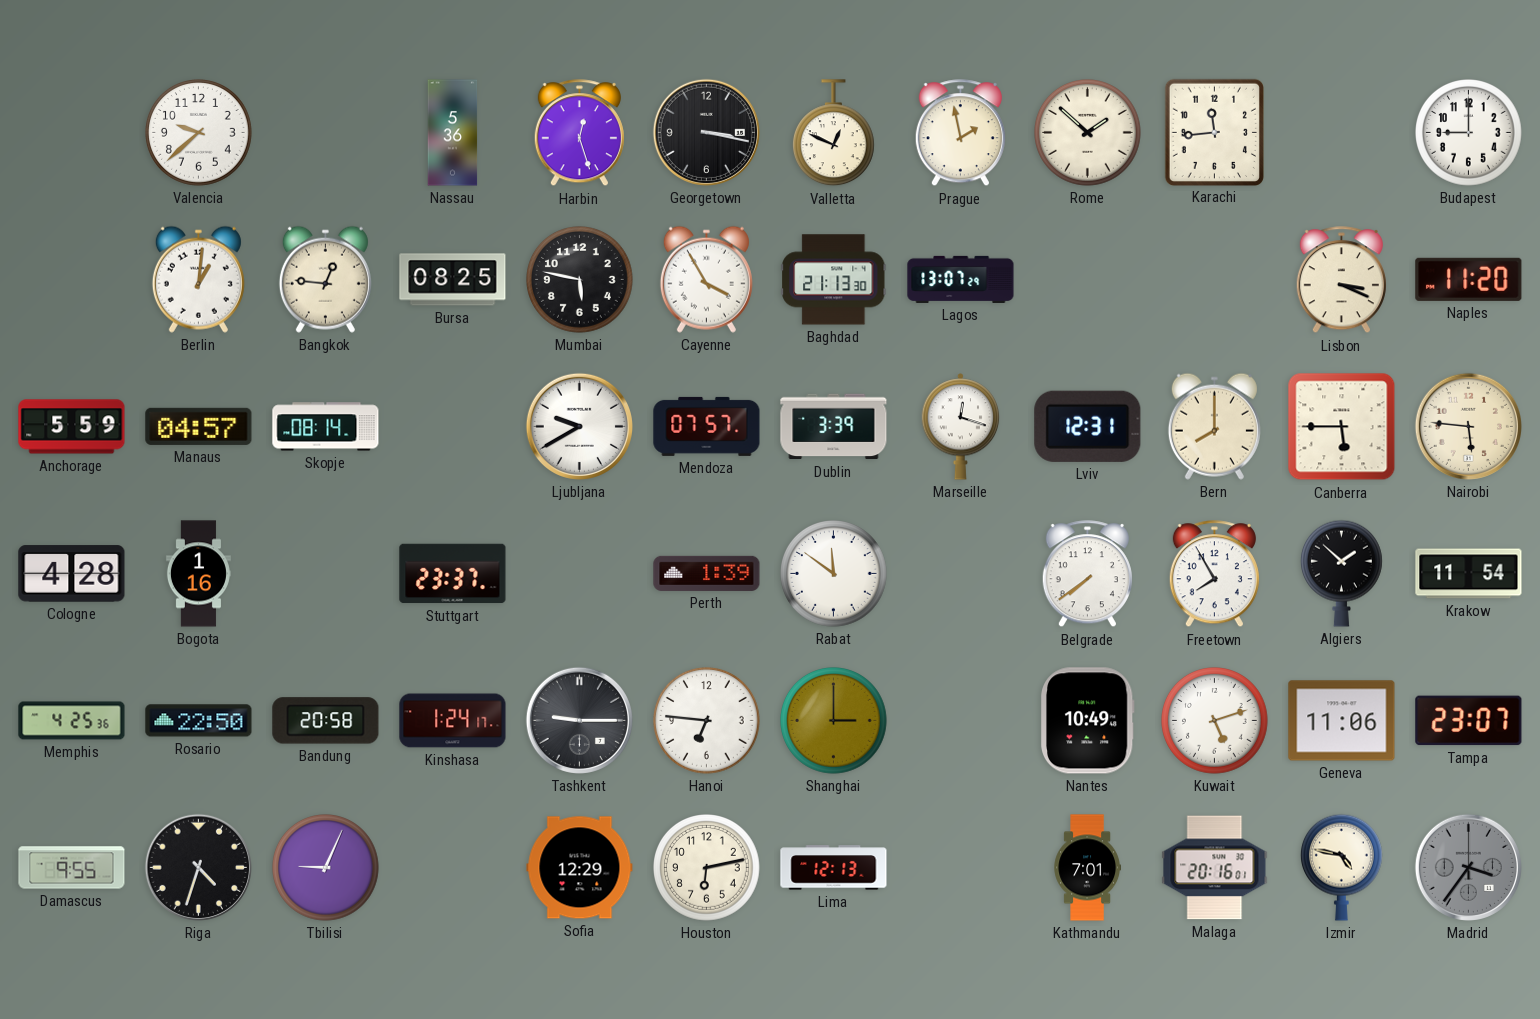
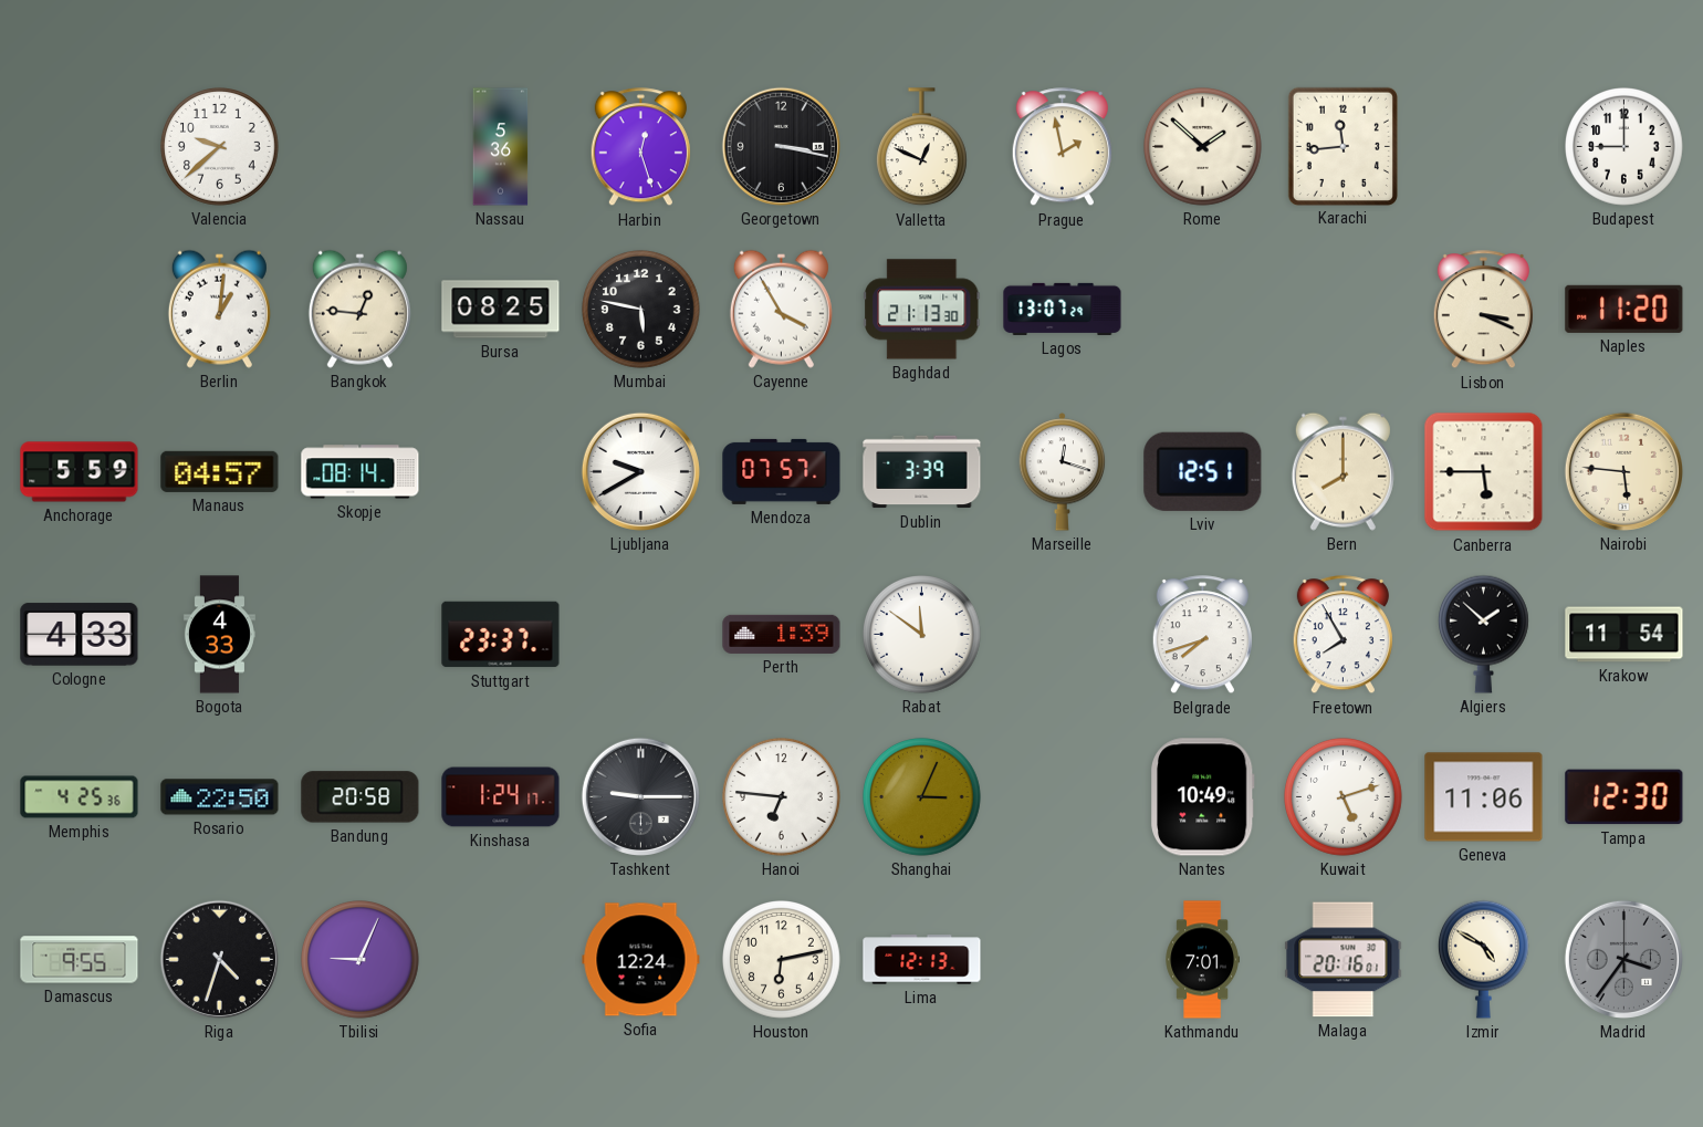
Lviv: 12:31 -> 12:51 (1203, 471)
Cologne: 4:28 -> 4:33 (80, 635)
Bogota: 1:16 -> 4:33 (219, 635)
Belgrade: 7:39 -> 7:42 (1202, 635)
Shanghai: 3:00 -> 3:04 (922, 797)
Tampa: 23:07 -> 12:30 (1624, 797)
Sofia: 12:29 -> 12:24 (641, 960)
Izmir: 4:47 -> 4:50 (1483, 959)
